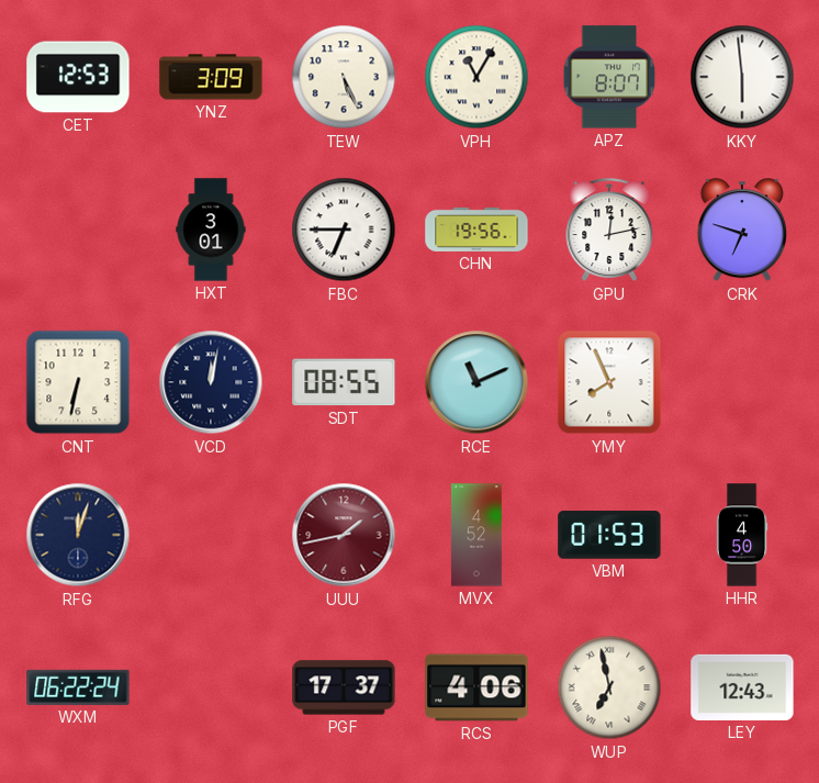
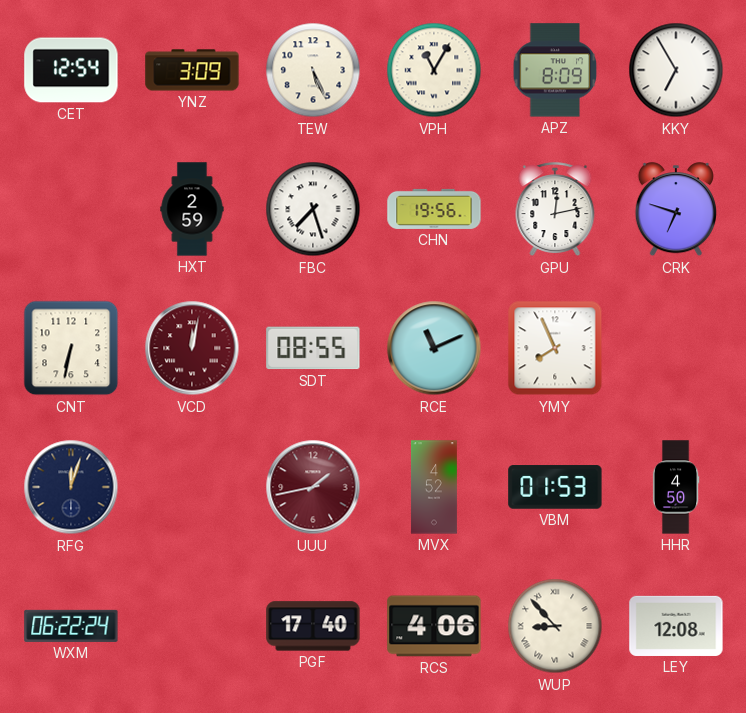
CET: 12:53 -> 12:54 (71, 70)
APZ: 8:07 -> 8:09 (555, 70)
KKY: 5:59 -> 6:55 (676, 70)
HXT: 3:01 -> 2:59 (192, 209)
FBC: 6:45 -> 7:27 (313, 209)
VCD dial: navy -> burgundy (192, 348)
PGF: 17:37 -> 17:40 (313, 626)
WUP: 6:58 -> 8:53 (555, 626)
LEY: 12:43 -> 12:08 (676, 626)
